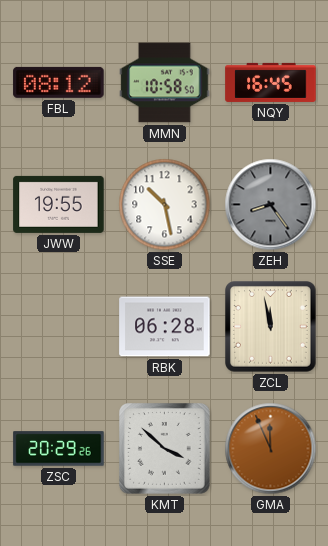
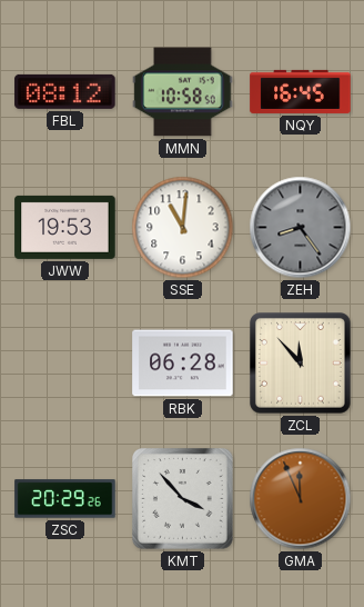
JWW: 19:55 -> 19:53 (65, 227)
SSE: 10:28 -> 11:01 (183, 228)
ZCL: 11:58 -> 11:53 (301, 364)
KMT: 3:52 -> 3:53 (183, 499)
